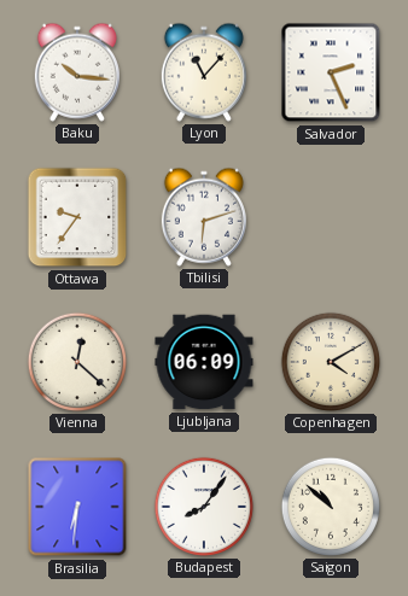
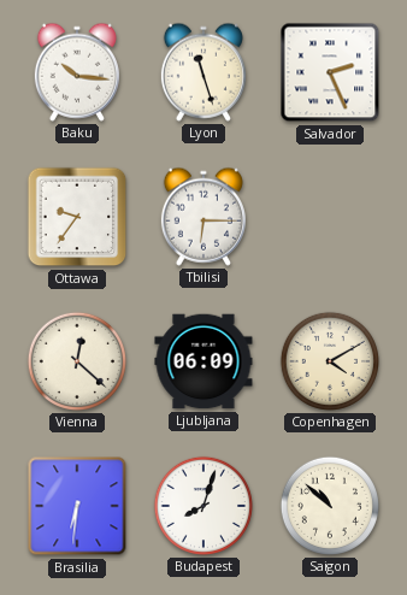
Lyon: 11:07 -> 11:27 (203, 72)
Tbilisi: 6:12 -> 6:15 (203, 217)
Budapest: 8:06 -> 8:03 (203, 506)
